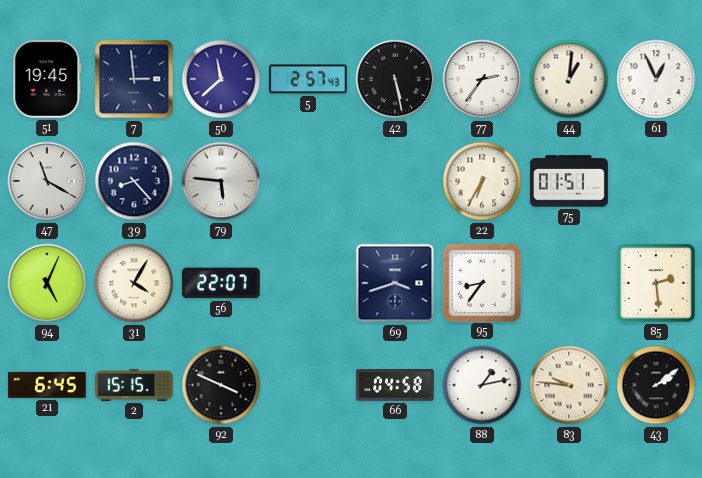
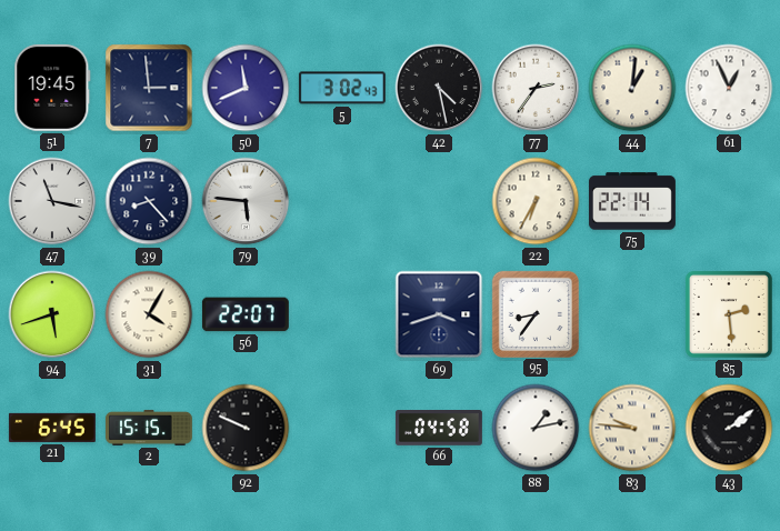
50: 11:38 -> 11:41 (246, 88)
5: 2:57 -> 3:02 (342, 88)
42: 5:28 -> 4:28 (439, 88)
47: 11:20 -> 11:17 (52, 201)
75: 01:51 -> 22:14 (632, 201)
94: 5:04 -> 5:42 (52, 314)
92: 3:49 -> 9:49 (246, 428)
